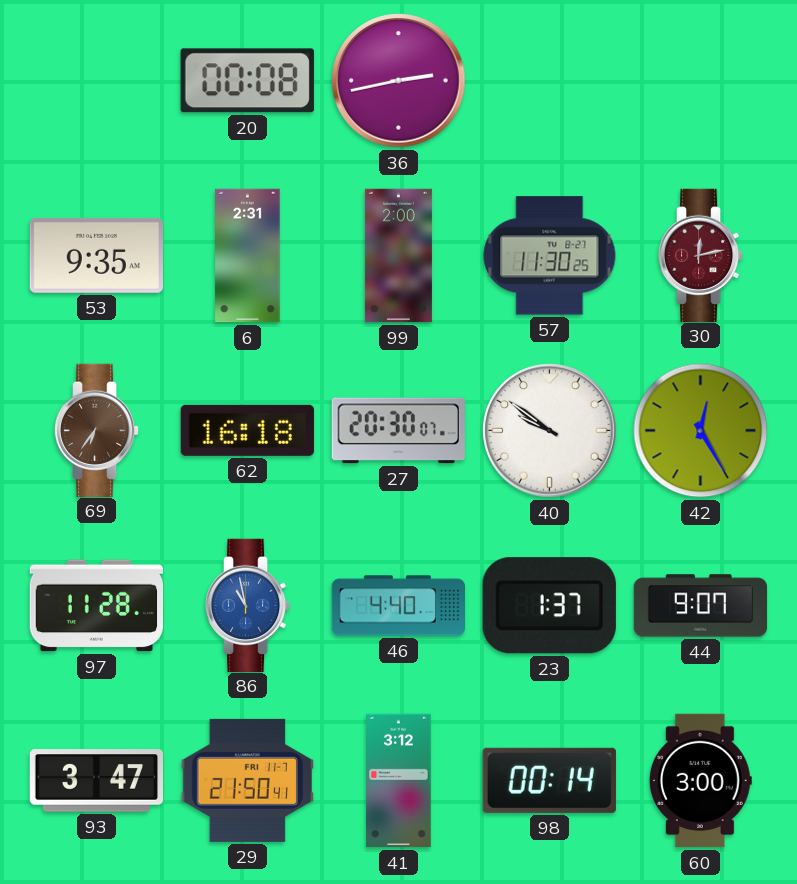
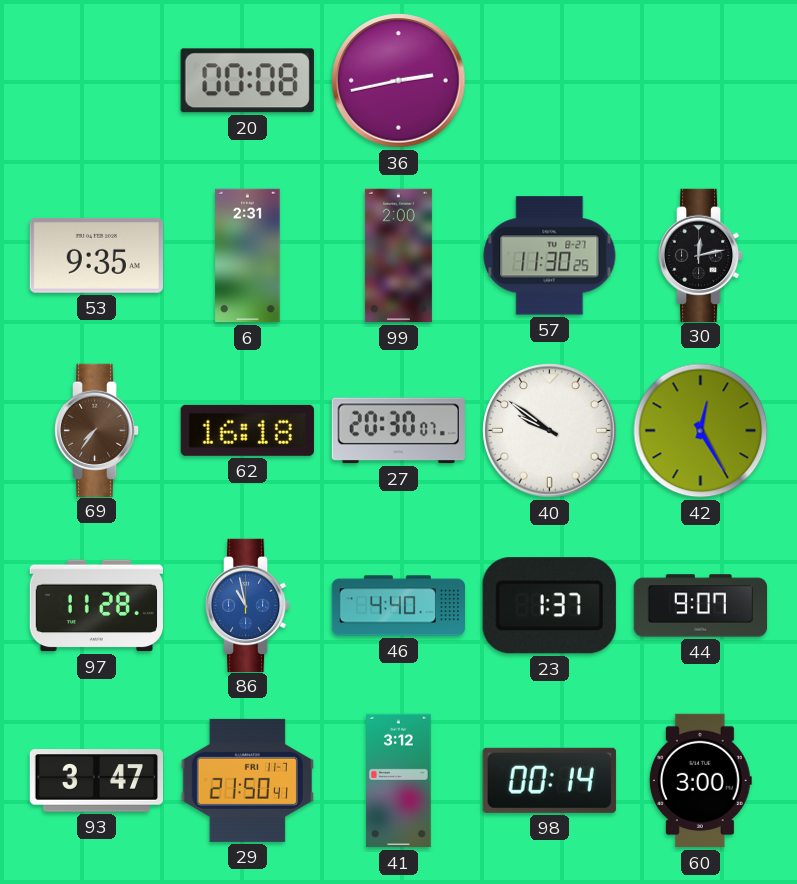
30 dial: burgundy -> black (701, 255)
69: 6:36 -> 7:36 (97, 430)
